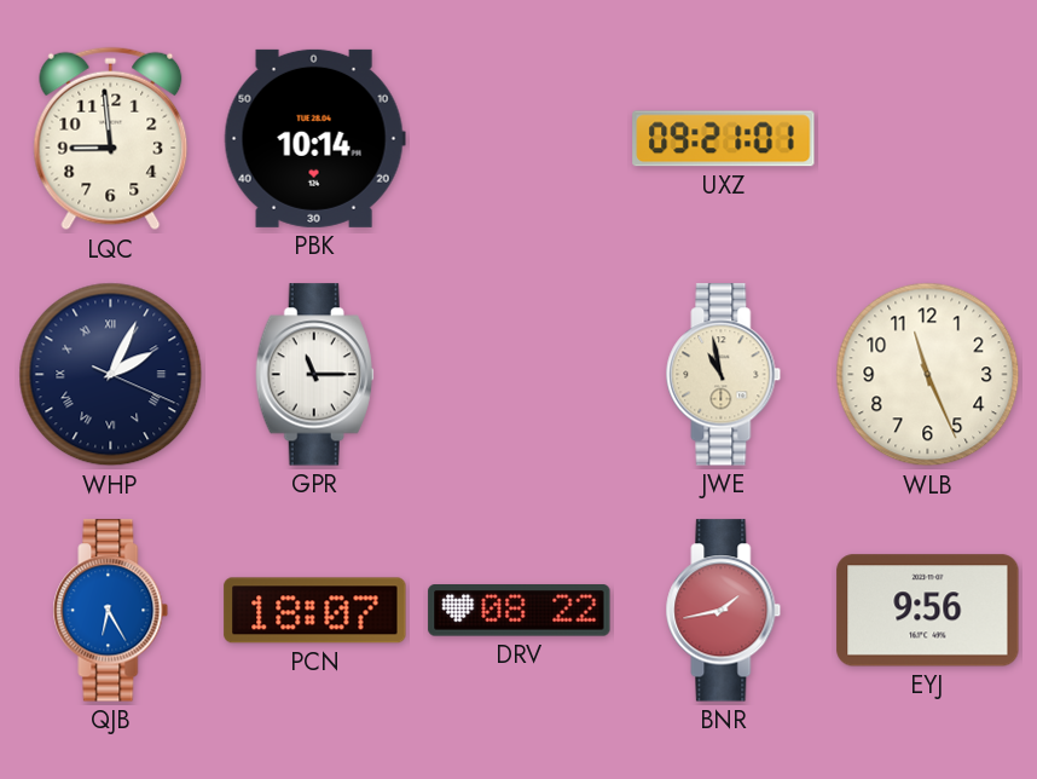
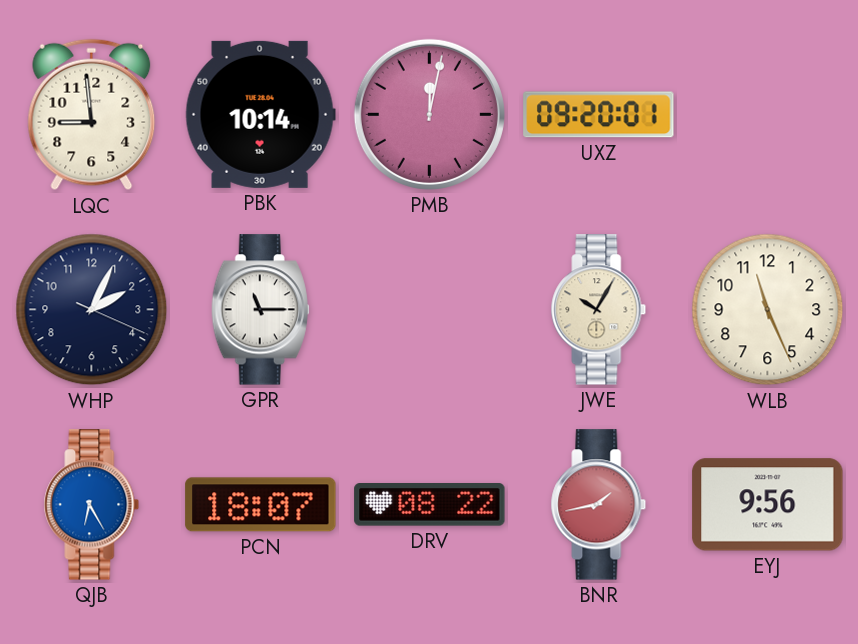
PMB: none -> 12:02 (429, 114)
UXZ: 09:21 -> 09:20 (599, 115)
WHP numerals: Roman -> Arabic (92, 310)
JWE: 10:58 -> 10:05 (599, 310)
